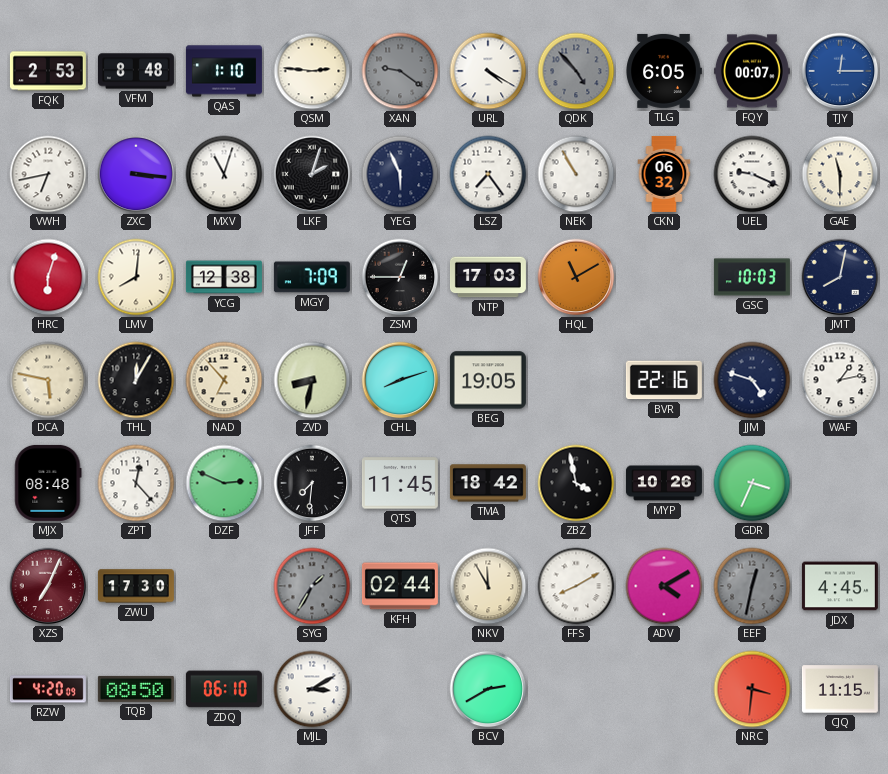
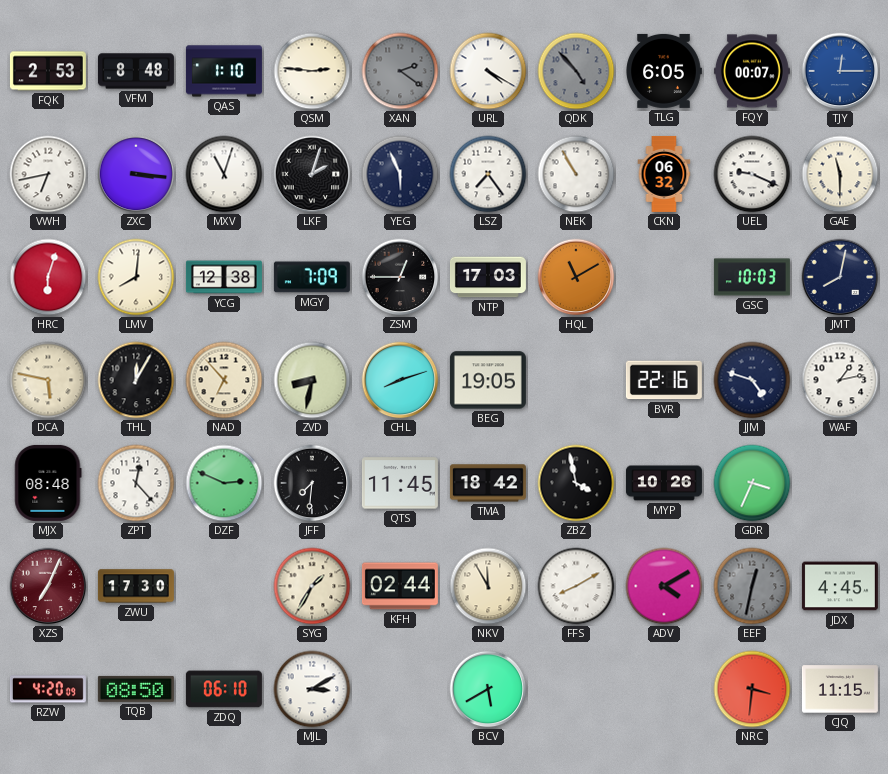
XAN: 9:21 -> 2:21 (400, 71)
SYG dial: grey -> cream (312, 586)
BCV: 2:40 -> 5:40 (488, 689)
